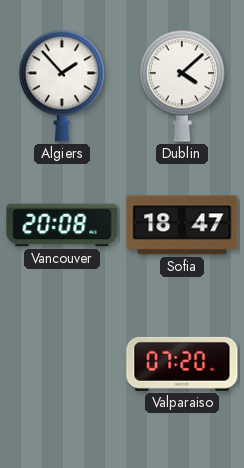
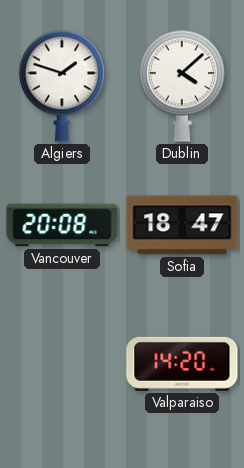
Algiers: 1:53 -> 1:48 (62, 86)
Valparaiso: 07:20 -> 14:20 (182, 364)
